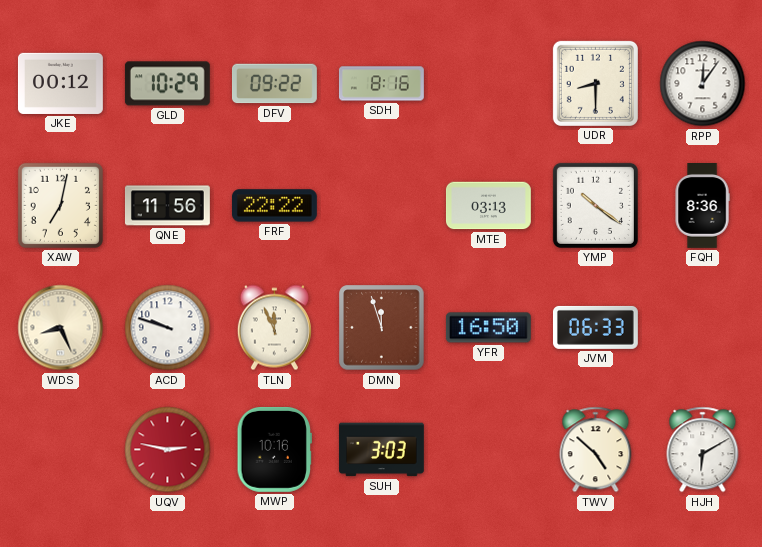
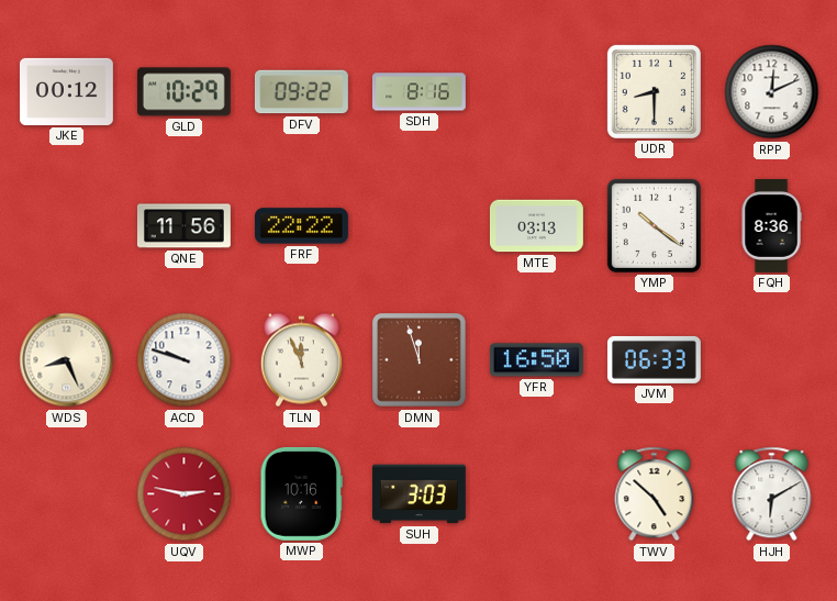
RPP: 12:06 -> 12:11 (772, 92)
XAW: 7:02 -> none (60, 205)
